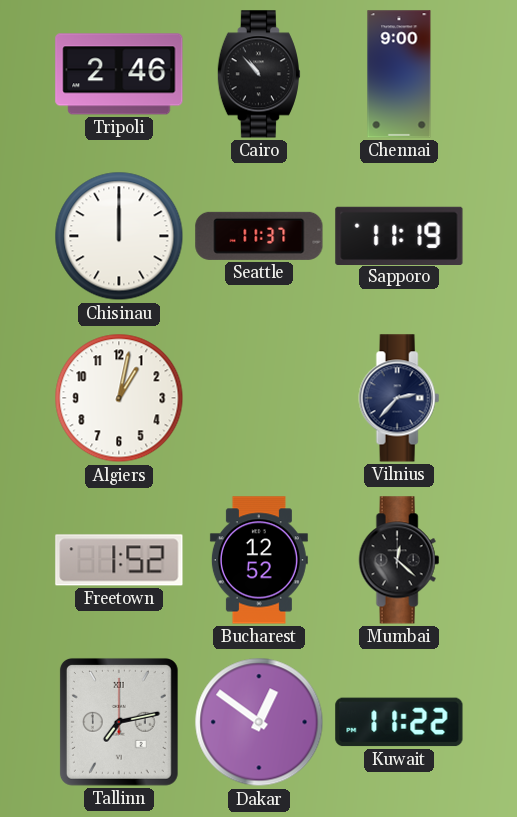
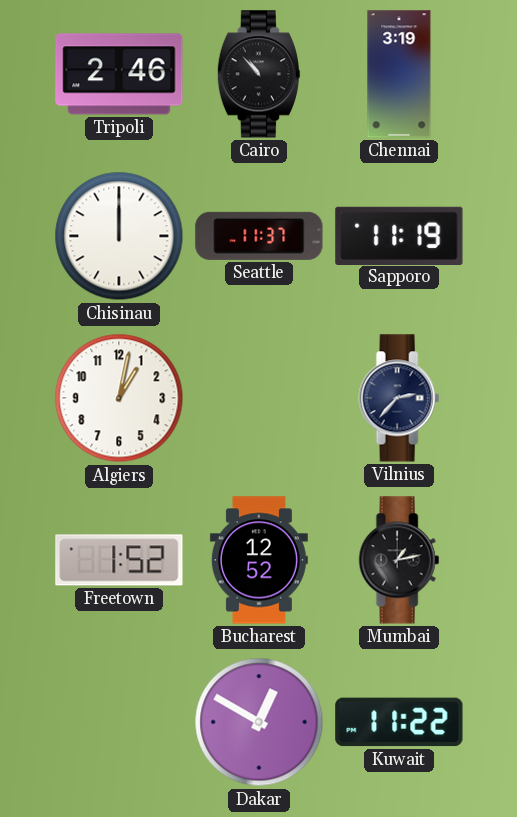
Chennai: 9:00 -> 3:19 (399, 74)
Mumbai: 12:22 -> 1:13 (399, 560)
Tallinn: 7:13 -> none (119, 722)
Dakar: 12:51 -> 12:50 (259, 722)
